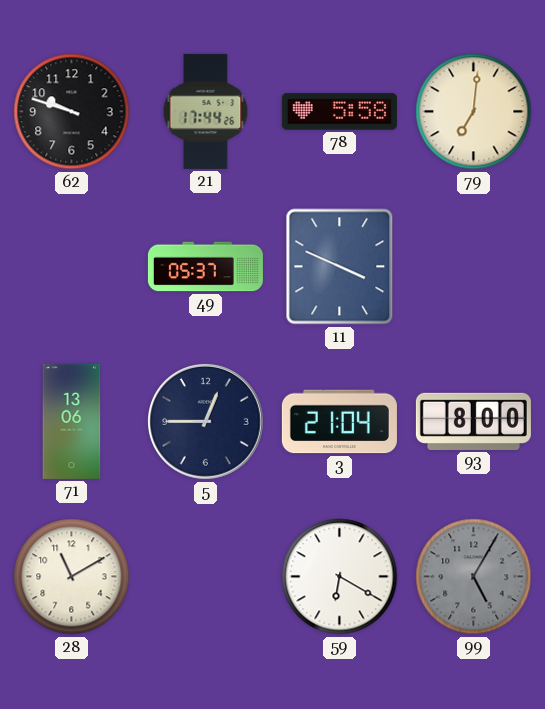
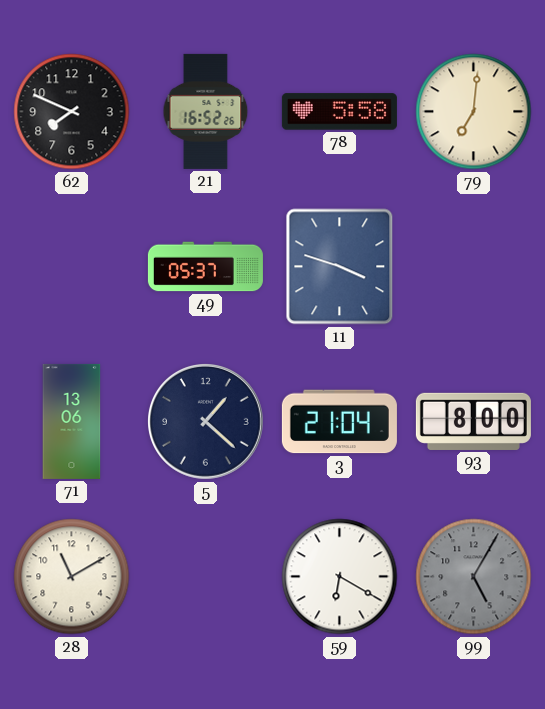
62: 9:48 -> 7:49 (72, 112)
21: 17:44 -> 16:52 (206, 111)
11: 3:49 -> 3:48 (340, 267)
5: 12:45 -> 1:22 (206, 422)
